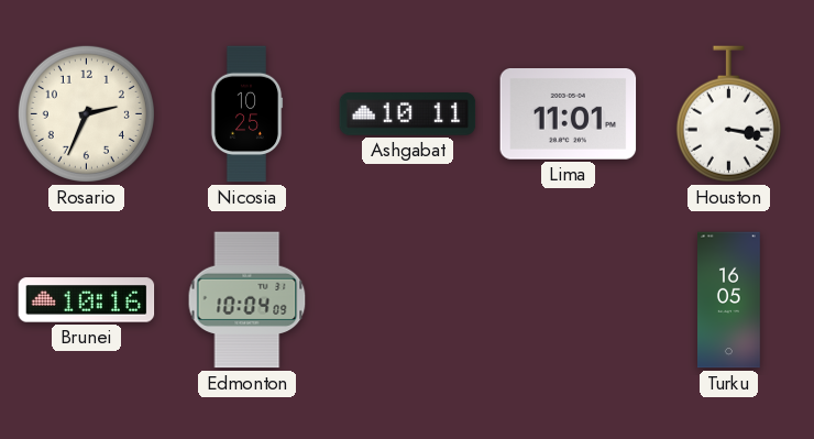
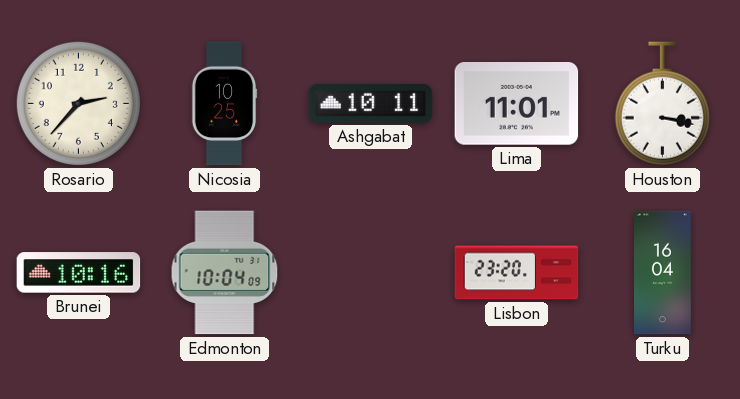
Rosario: 2:34 -> 2:37 (78, 103)
Lisbon: none -> 23:20 (517, 273)
Turku: 16:05 -> 16:04 (663, 273)
